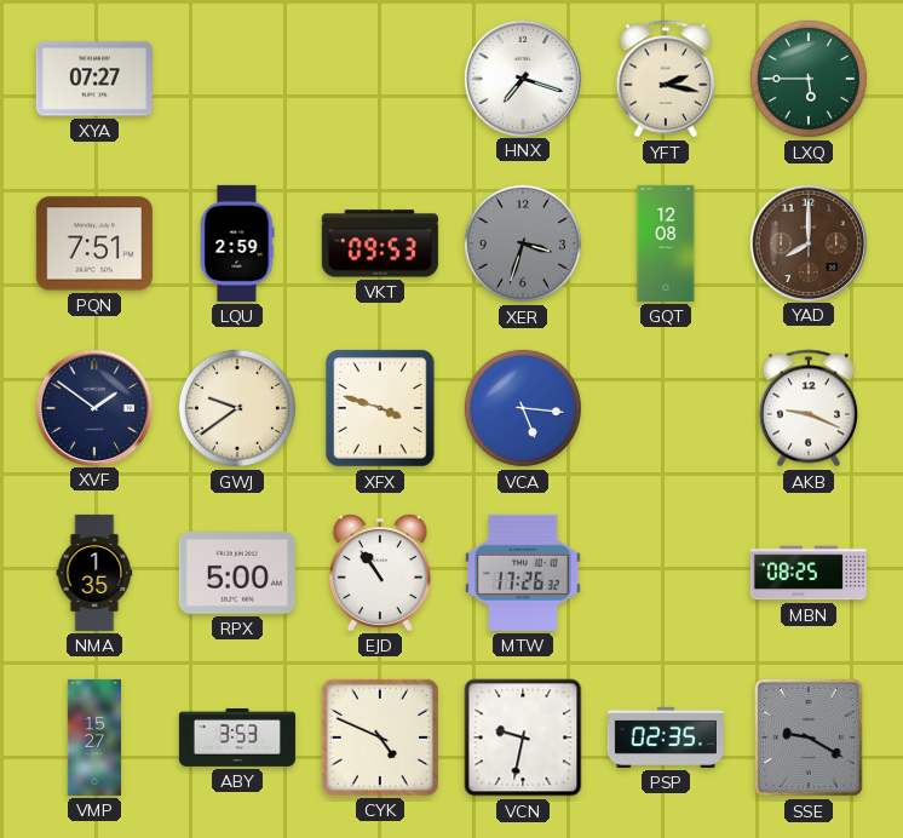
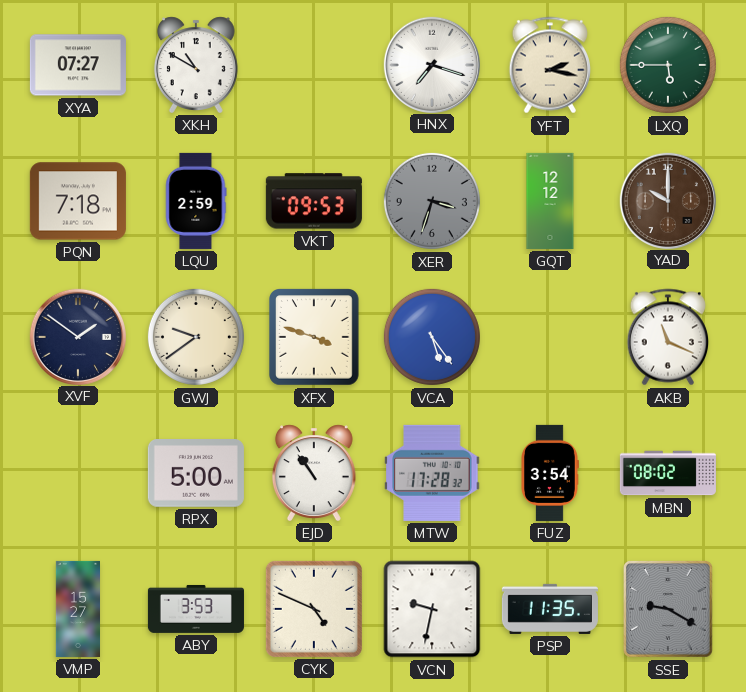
XKH: none -> 10:50 (196, 65)
PQN: 7:51 -> 7:18 (78, 201)
GQT: 12:08 -> 12:12 (550, 201)
YAD: 8:00 -> 10:00 (667, 200)
VCA: 5:16 -> 5:24 (432, 337)
AKB: 9:19 -> 11:19 (667, 337)
NMA: 1:35 -> none (94, 573)
MTW: 17:26 -> 17:28 (432, 473)
FUZ: none -> 3:54 (550, 473)
MBN: 08:25 -> 08:02 (668, 473)
PSP: 02:35 -> 11:35 (550, 609)
